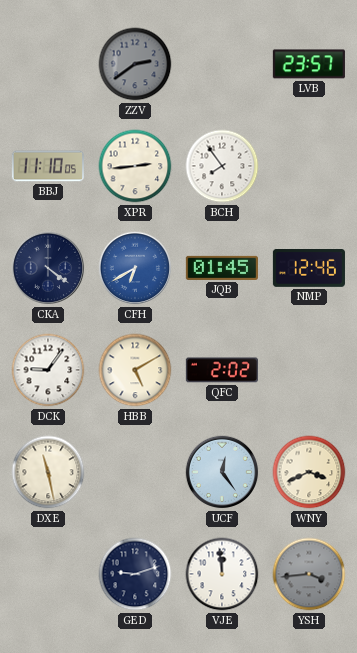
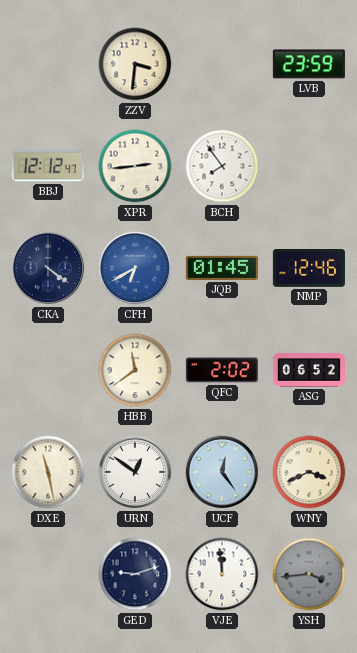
ZZV: 2:39 -> 3:31 (135, 64)
ZZV dial: grey -> cream (135, 64)
LVB: 23:57 -> 23:59 (309, 64)
BBJ: 11:10 -> 12:12 (48, 166)
DCK: 9:06 -> none (48, 370)
HBB: 5:10 -> 11:39 (135, 370)
ASG: none -> 06:52 (309, 371)
URN: none -> 12:51 (135, 472)
